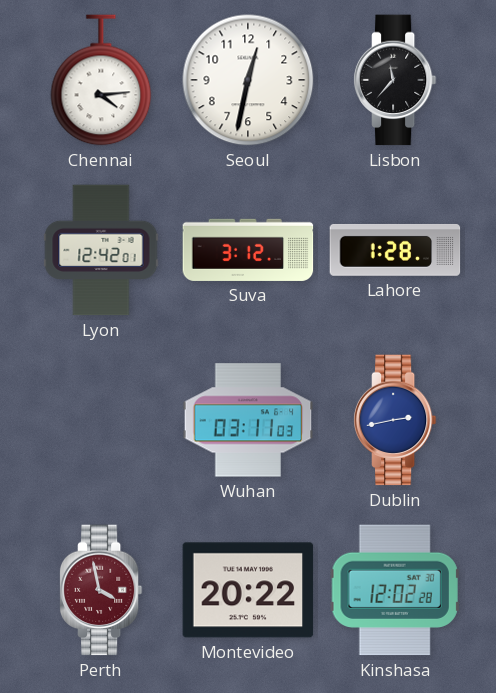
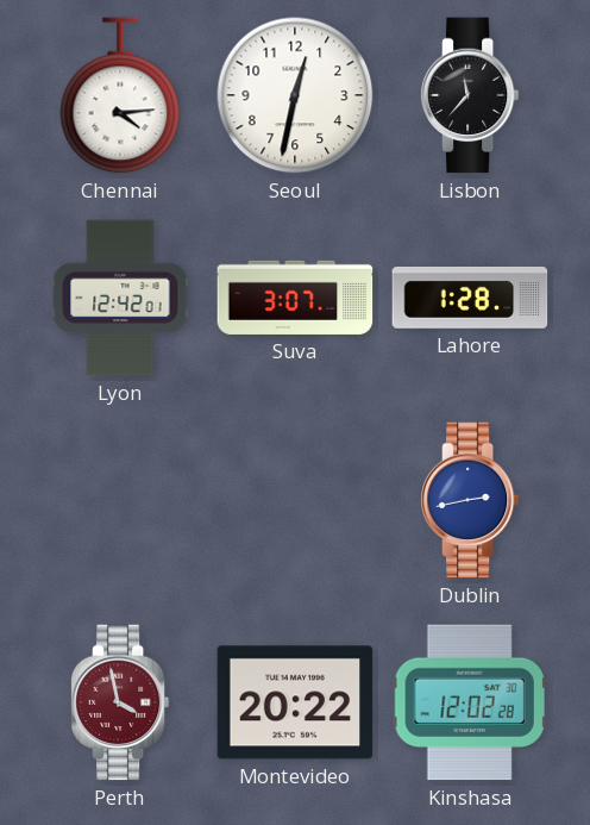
Suva: 3:12 -> 3:07 (295, 298)
Wuhan: 03:11 -> none (248, 420)
